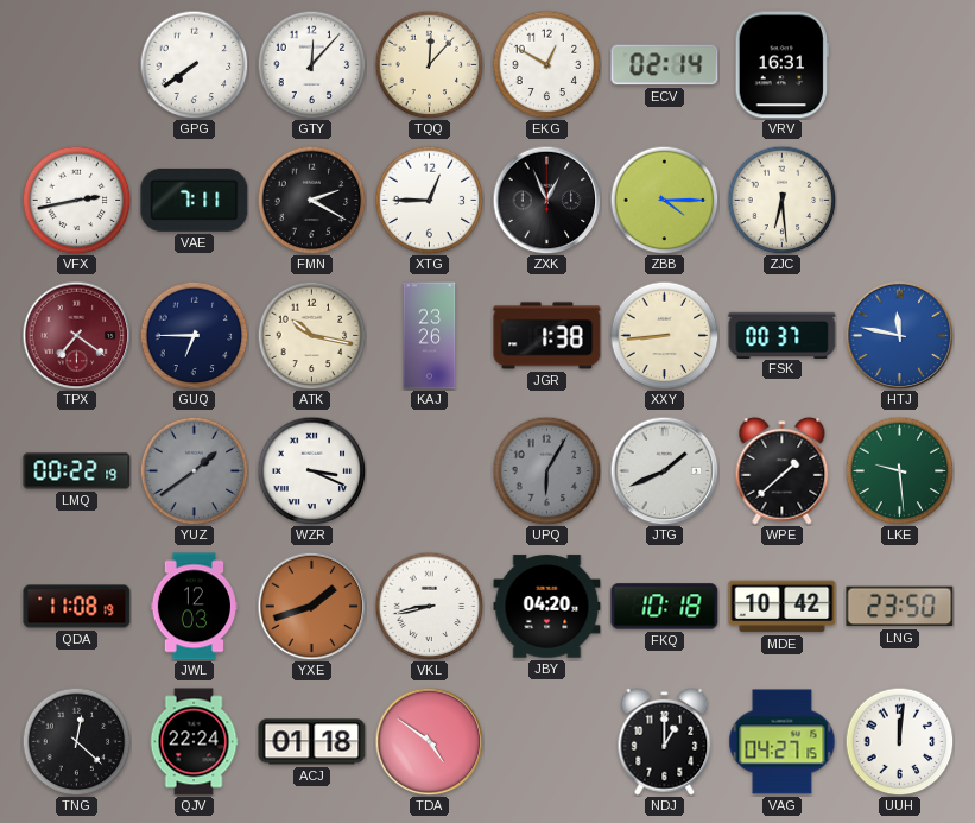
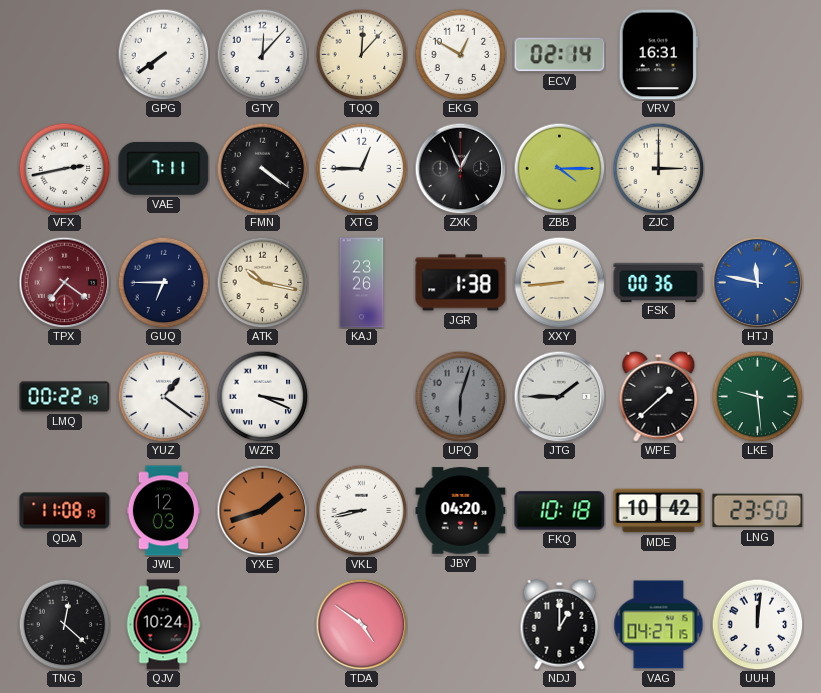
FMN: 2:20 -> 4:21 (262, 168)
ZJC: 6:29 -> 3:00 (658, 168)
FSK: 00:37 -> 00:36 (659, 282)
YUZ: 1:39 -> 1:21 (163, 396)
YUZ dial: grey -> white (163, 396)
UPQ: 6:05 -> 6:03 (460, 396)
JTG: 1:41 -> 1:45 (559, 396)
QJV: 22:24 -> 10:24 (163, 625)
ACJ: 01:18 -> none (312, 742)
